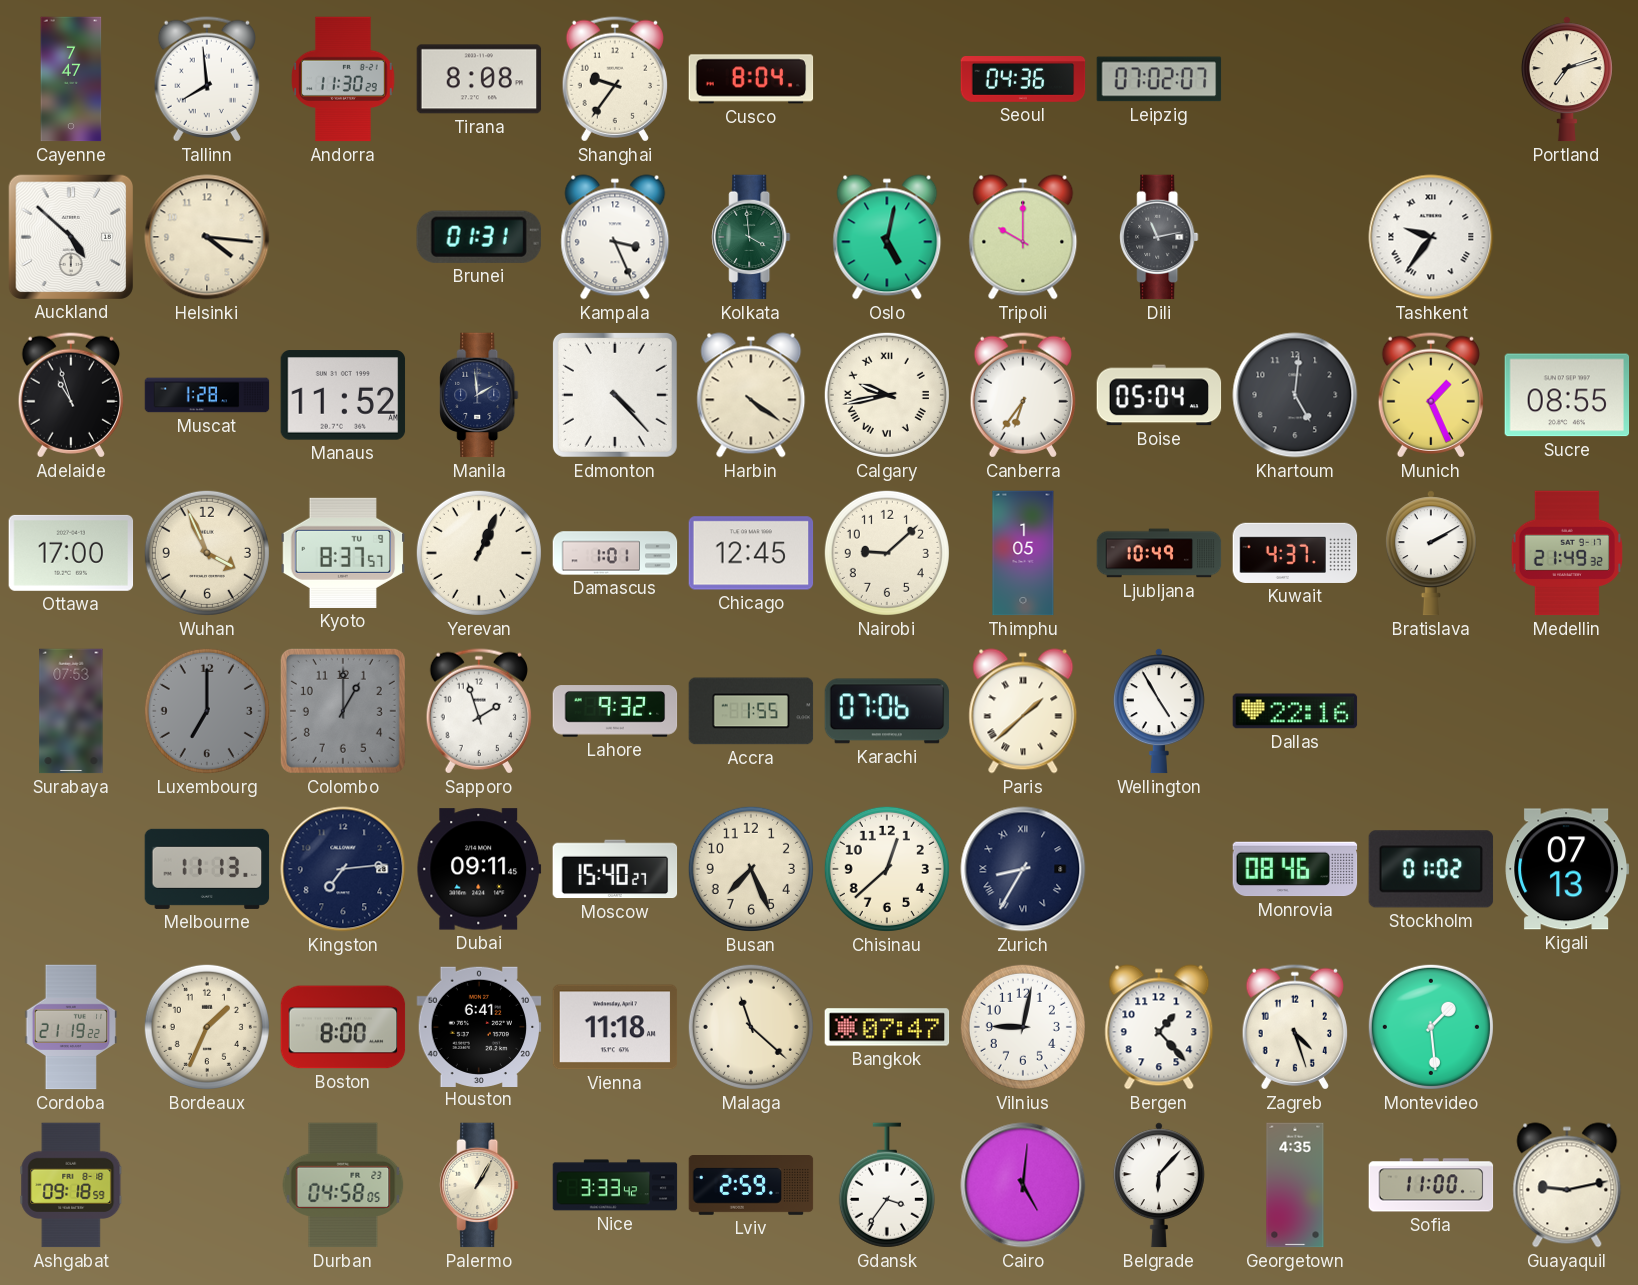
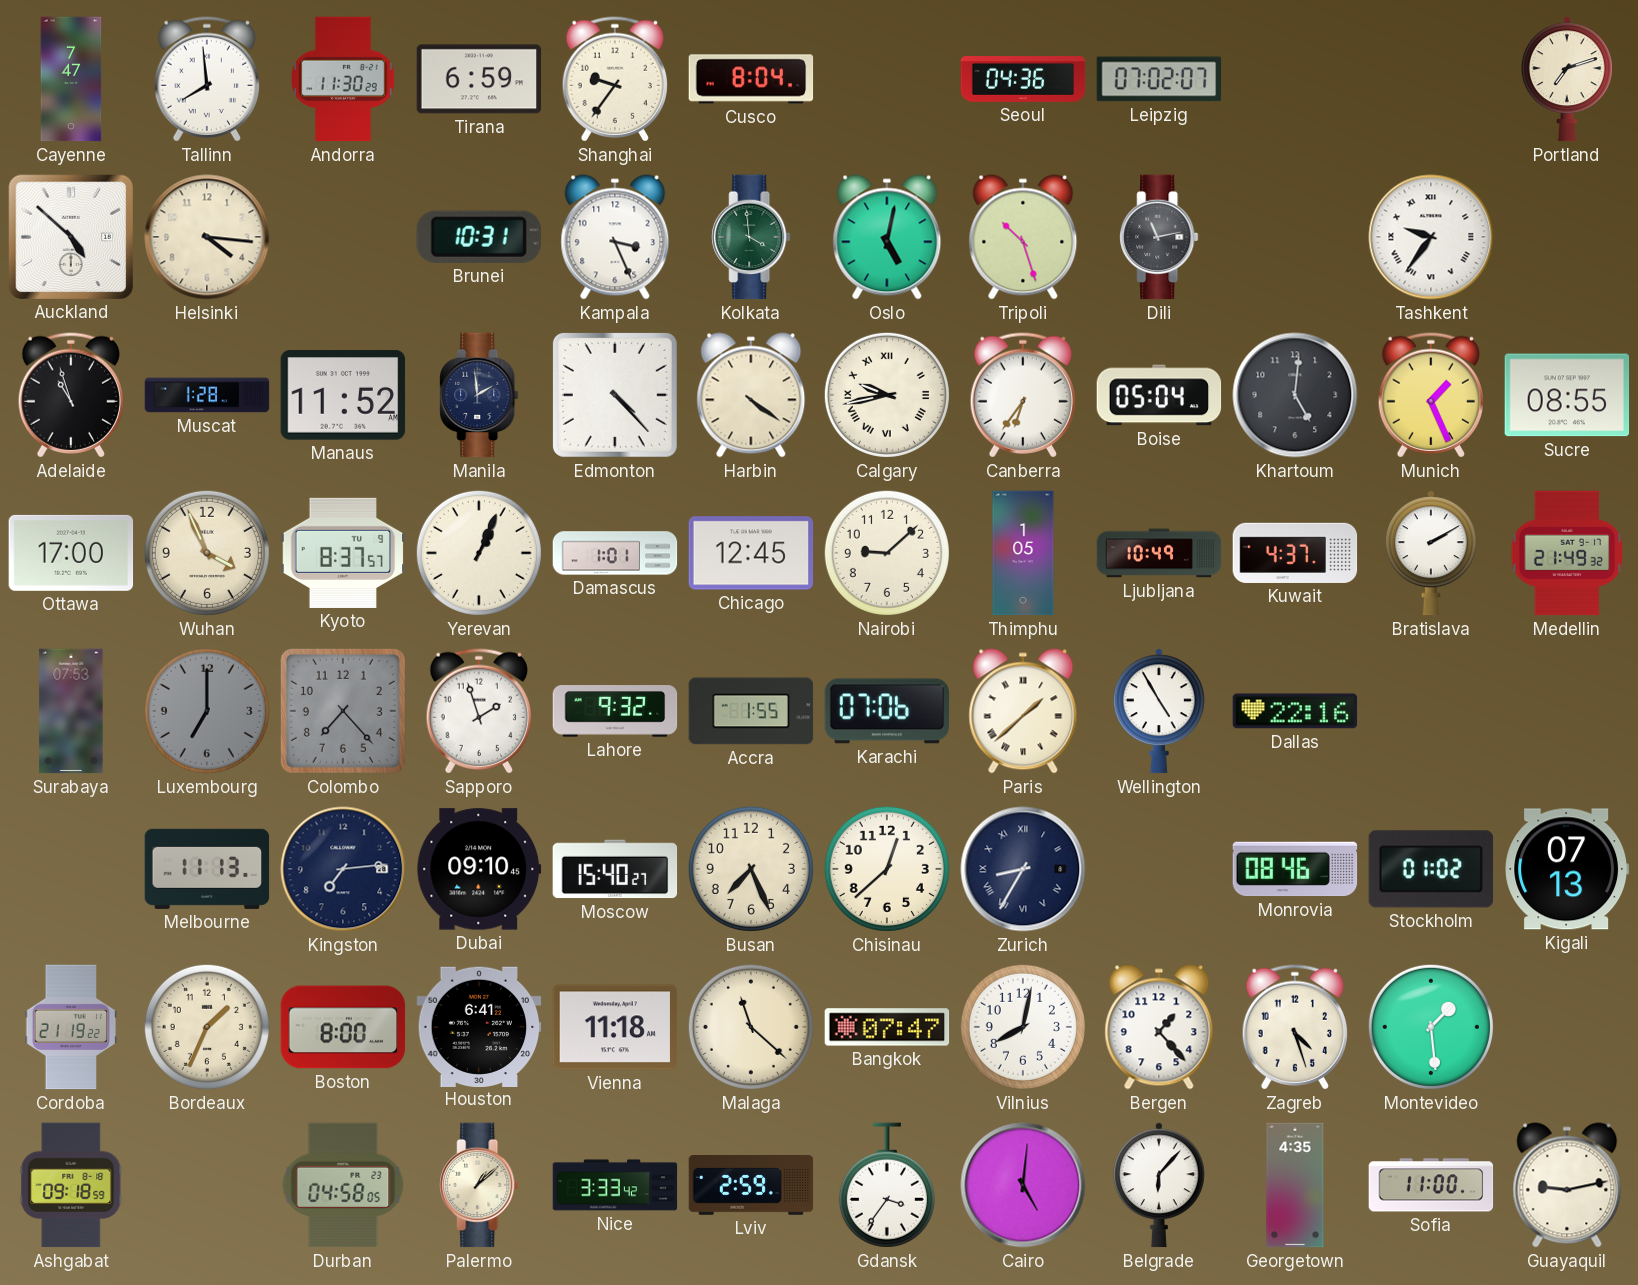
Tirana: 8:08 -> 6:59 (479, 79)
Brunei: 01:31 -> 10:31 (479, 237)
Tripoli: 10:00 -> 10:27 (1023, 237)
Colombo: 1:00 -> 7:23 (343, 711)
Dubai: 09:11 -> 09:10 (479, 869)
Vilnius: 9:02 -> 8:02 (1023, 1027)
Palermo: 1:05 -> 1:08 (479, 1185)
